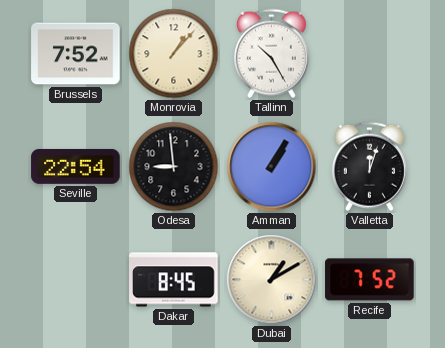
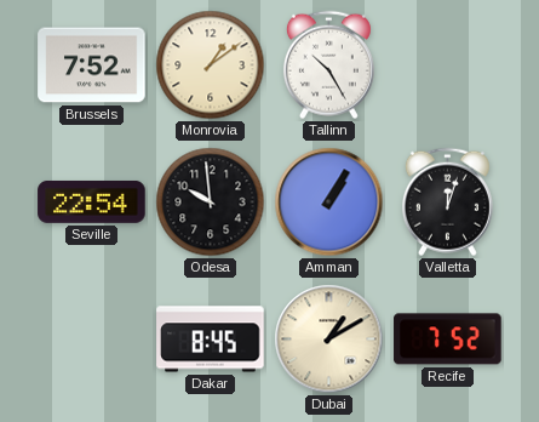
Monrovia: 1:07 -> 1:09 (211, 65)
Odesa: 8:59 -> 9:59 (211, 203)
